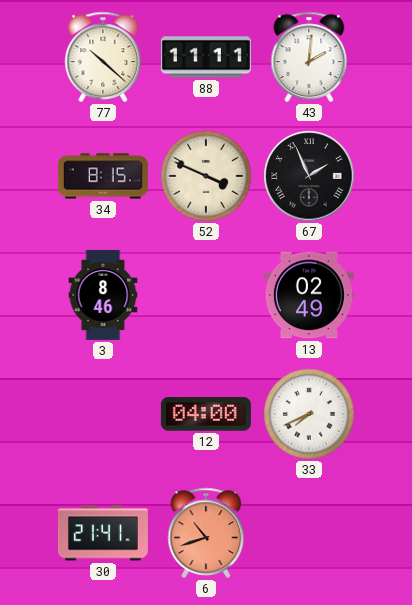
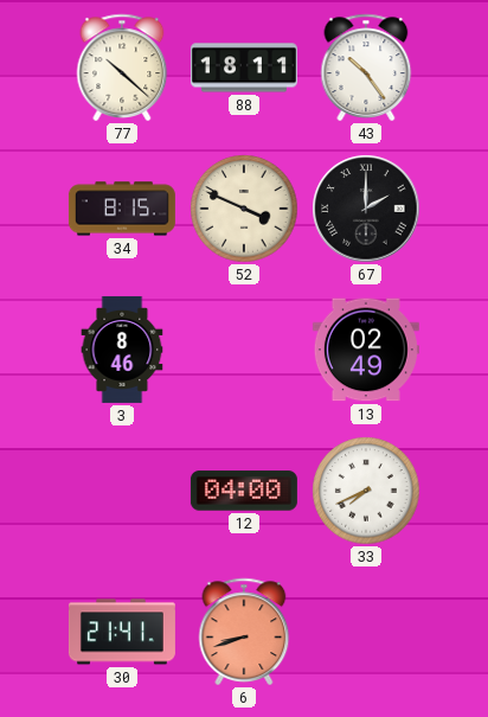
88: 11:11 -> 18:11 (244, 68)
43: 2:01 -> 10:24 (366, 68)
67: 1:56 -> 2:00 (366, 209)
6: 10:42 -> 8:42 (244, 632)
